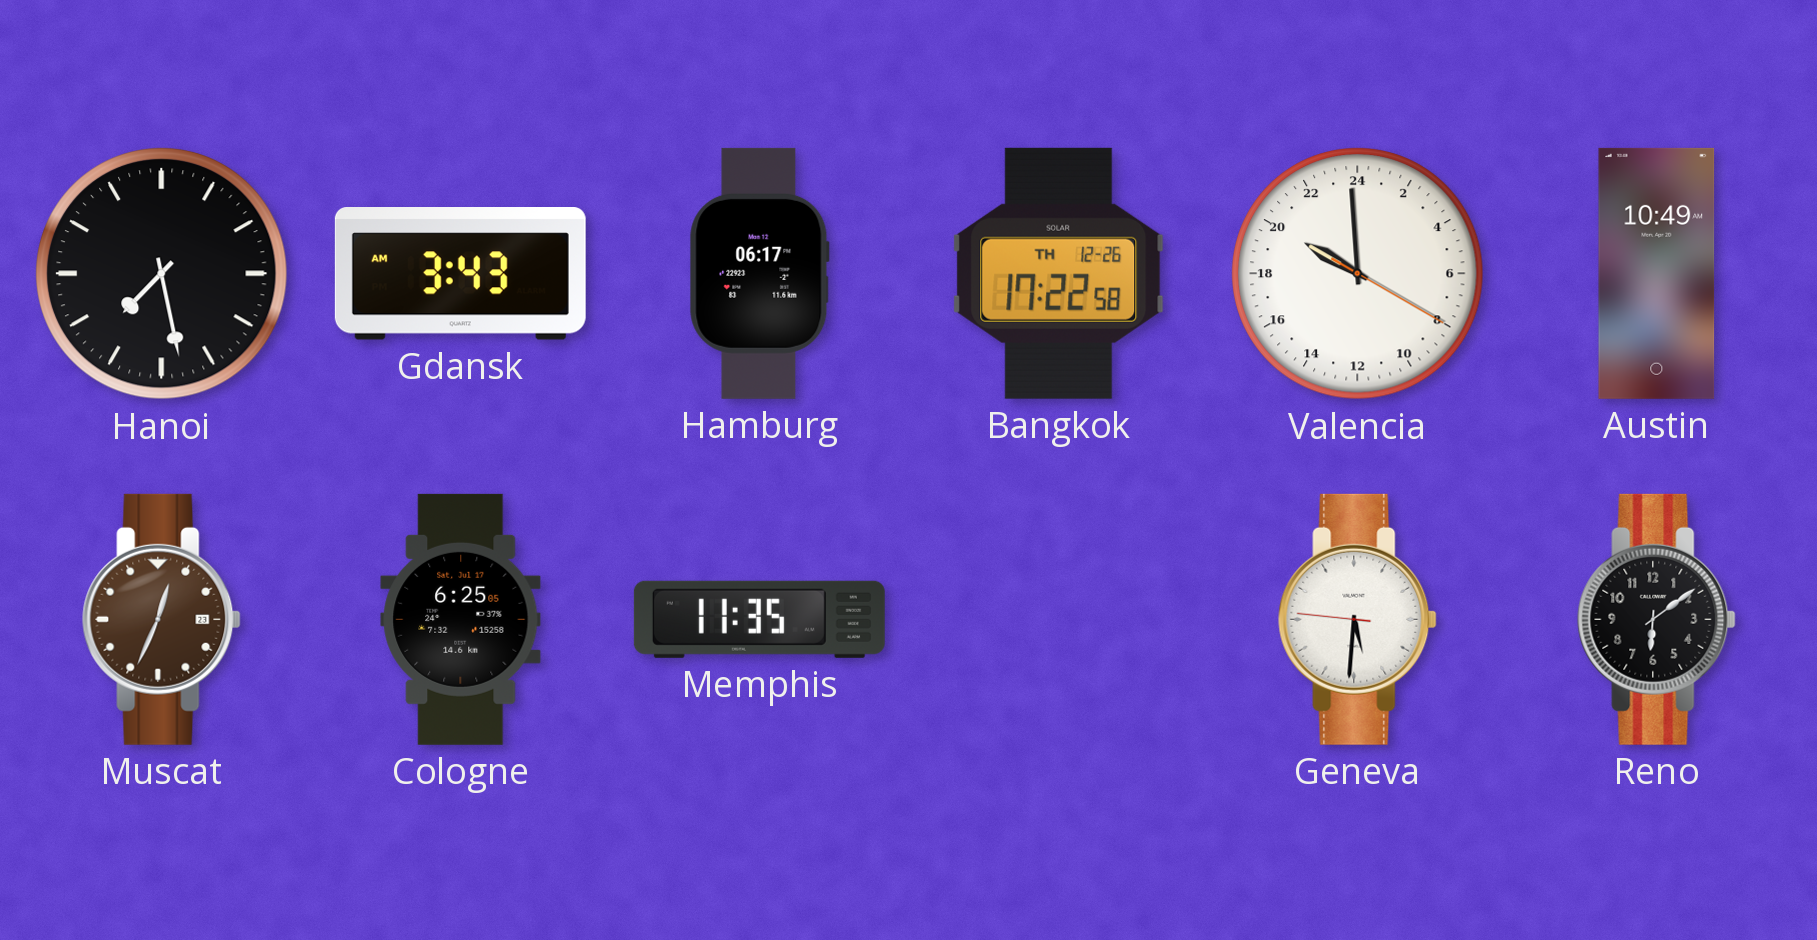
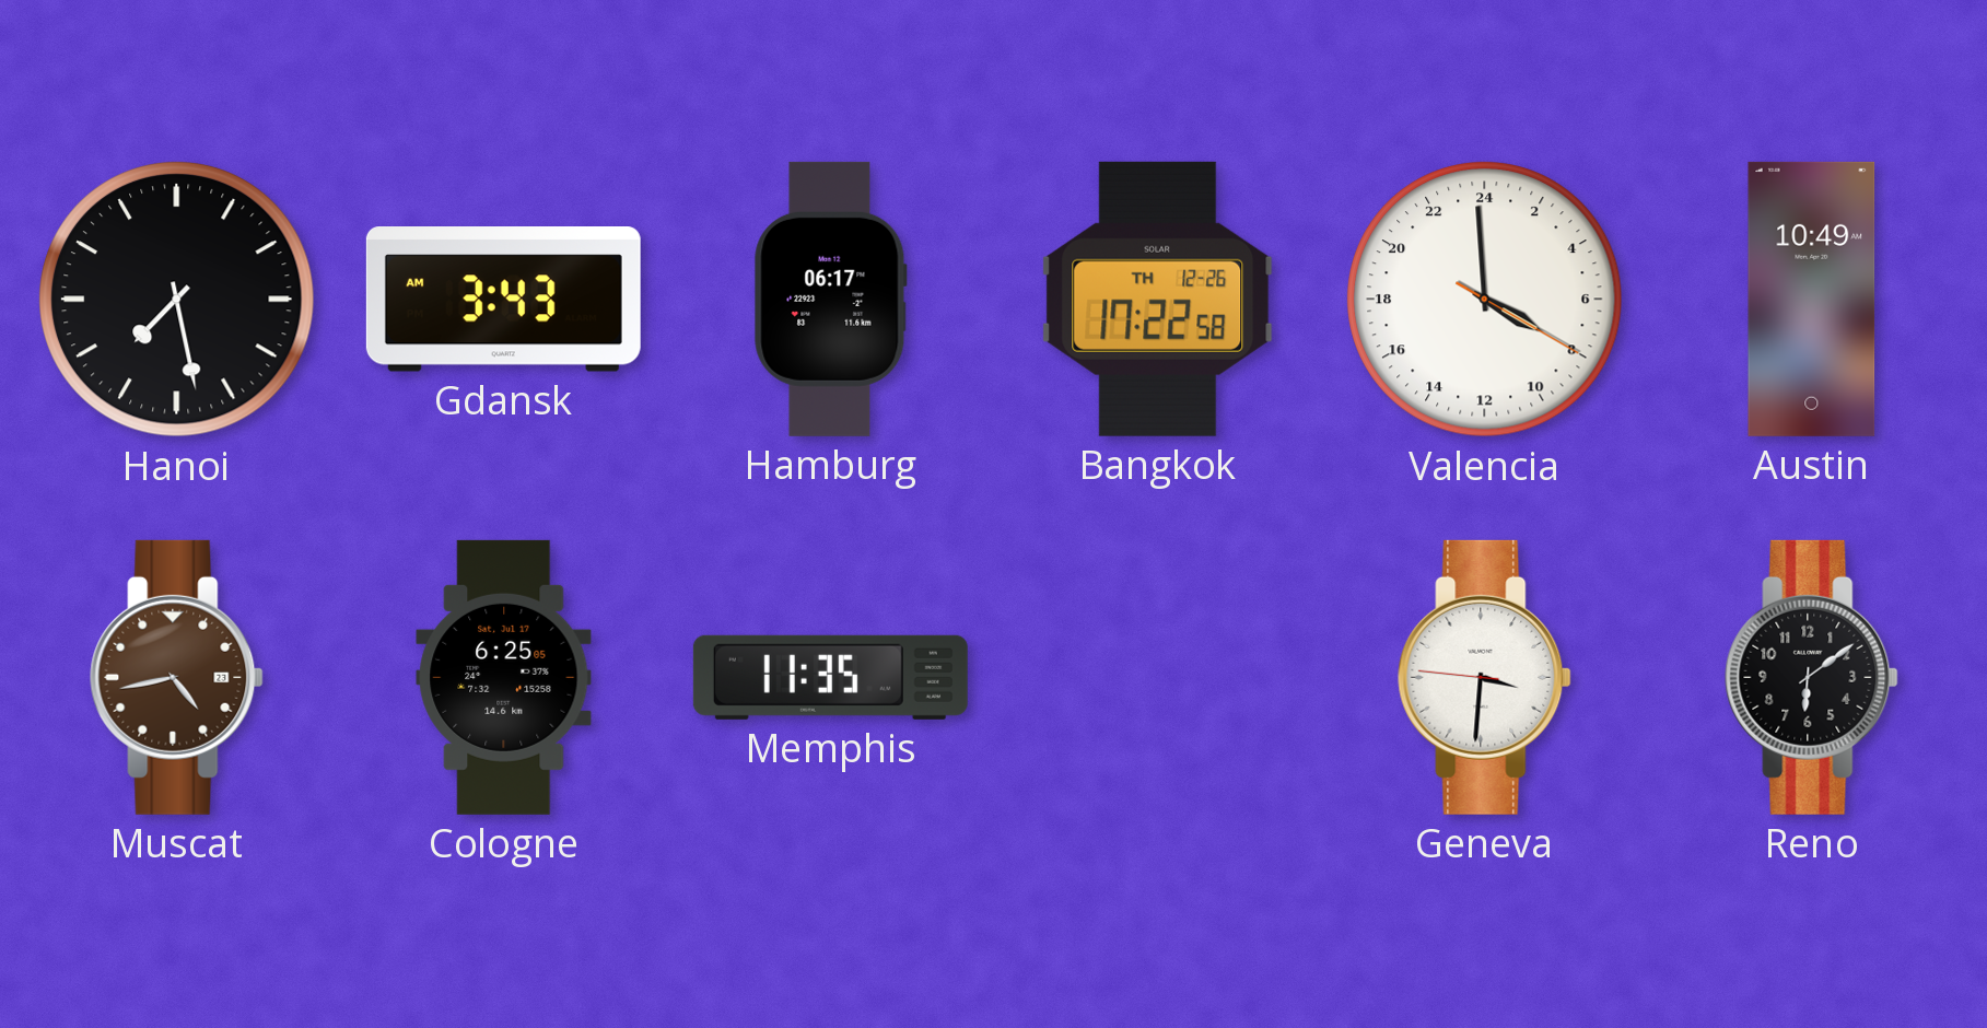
Valencia: 19:59 -> 7:59 (1485, 300)
Muscat: 12:34 -> 4:43 (177, 677)
Geneva: 5:30 -> 3:30 (1485, 677)
